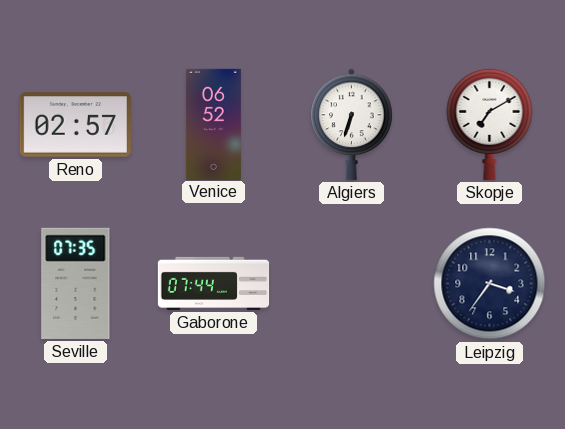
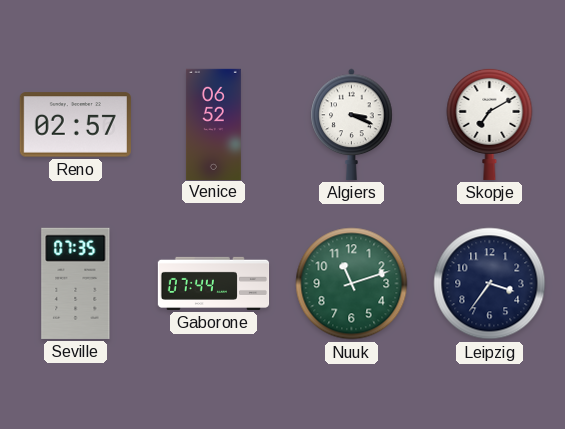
Algiers: 6:33 -> 3:19 (352, 124)
Nuuk: none -> 11:12 (352, 284)
